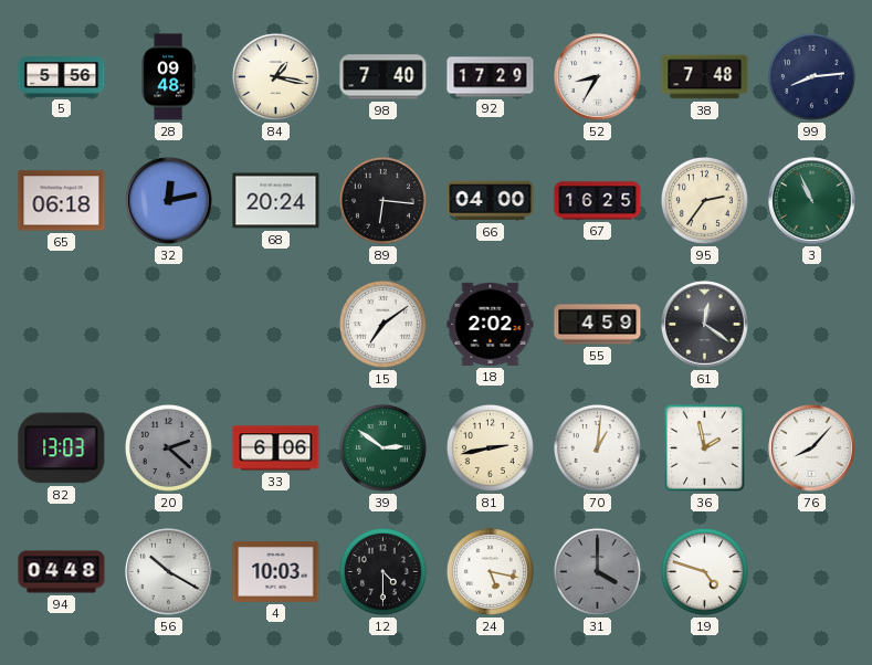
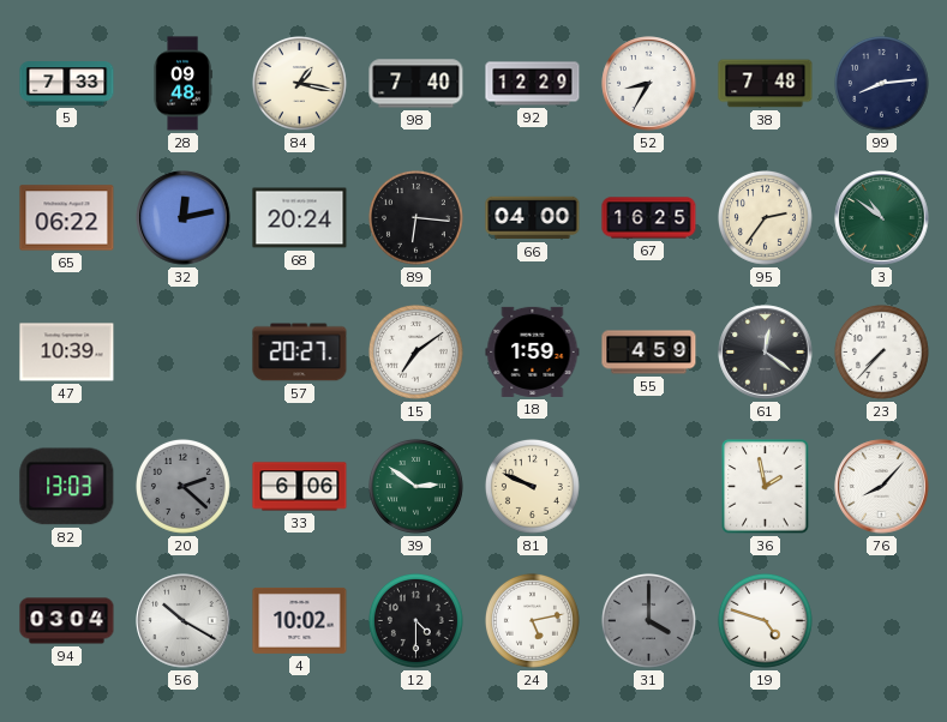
5: 5:56 -> 7:33 (67, 84)
92: 17:29 -> 12:29 (533, 84)
65: 06:18 -> 06:22 (67, 218)
3: 10:56 -> 10:51 (882, 218)
47: none -> 10:39 (67, 353)
57: none -> 20:27 (300, 353)
18: 2:02 -> 1:59 (533, 351)
23: none -> 7:37 (881, 351)
81: 2:43 -> 9:49 (532, 486)
70: 1:01 -> none (597, 447)
94: 04:48 -> 03:04 (67, 621)
4: 10:03 -> 10:02 (300, 620)
24: 5:17 -> 5:13 (532, 620)
